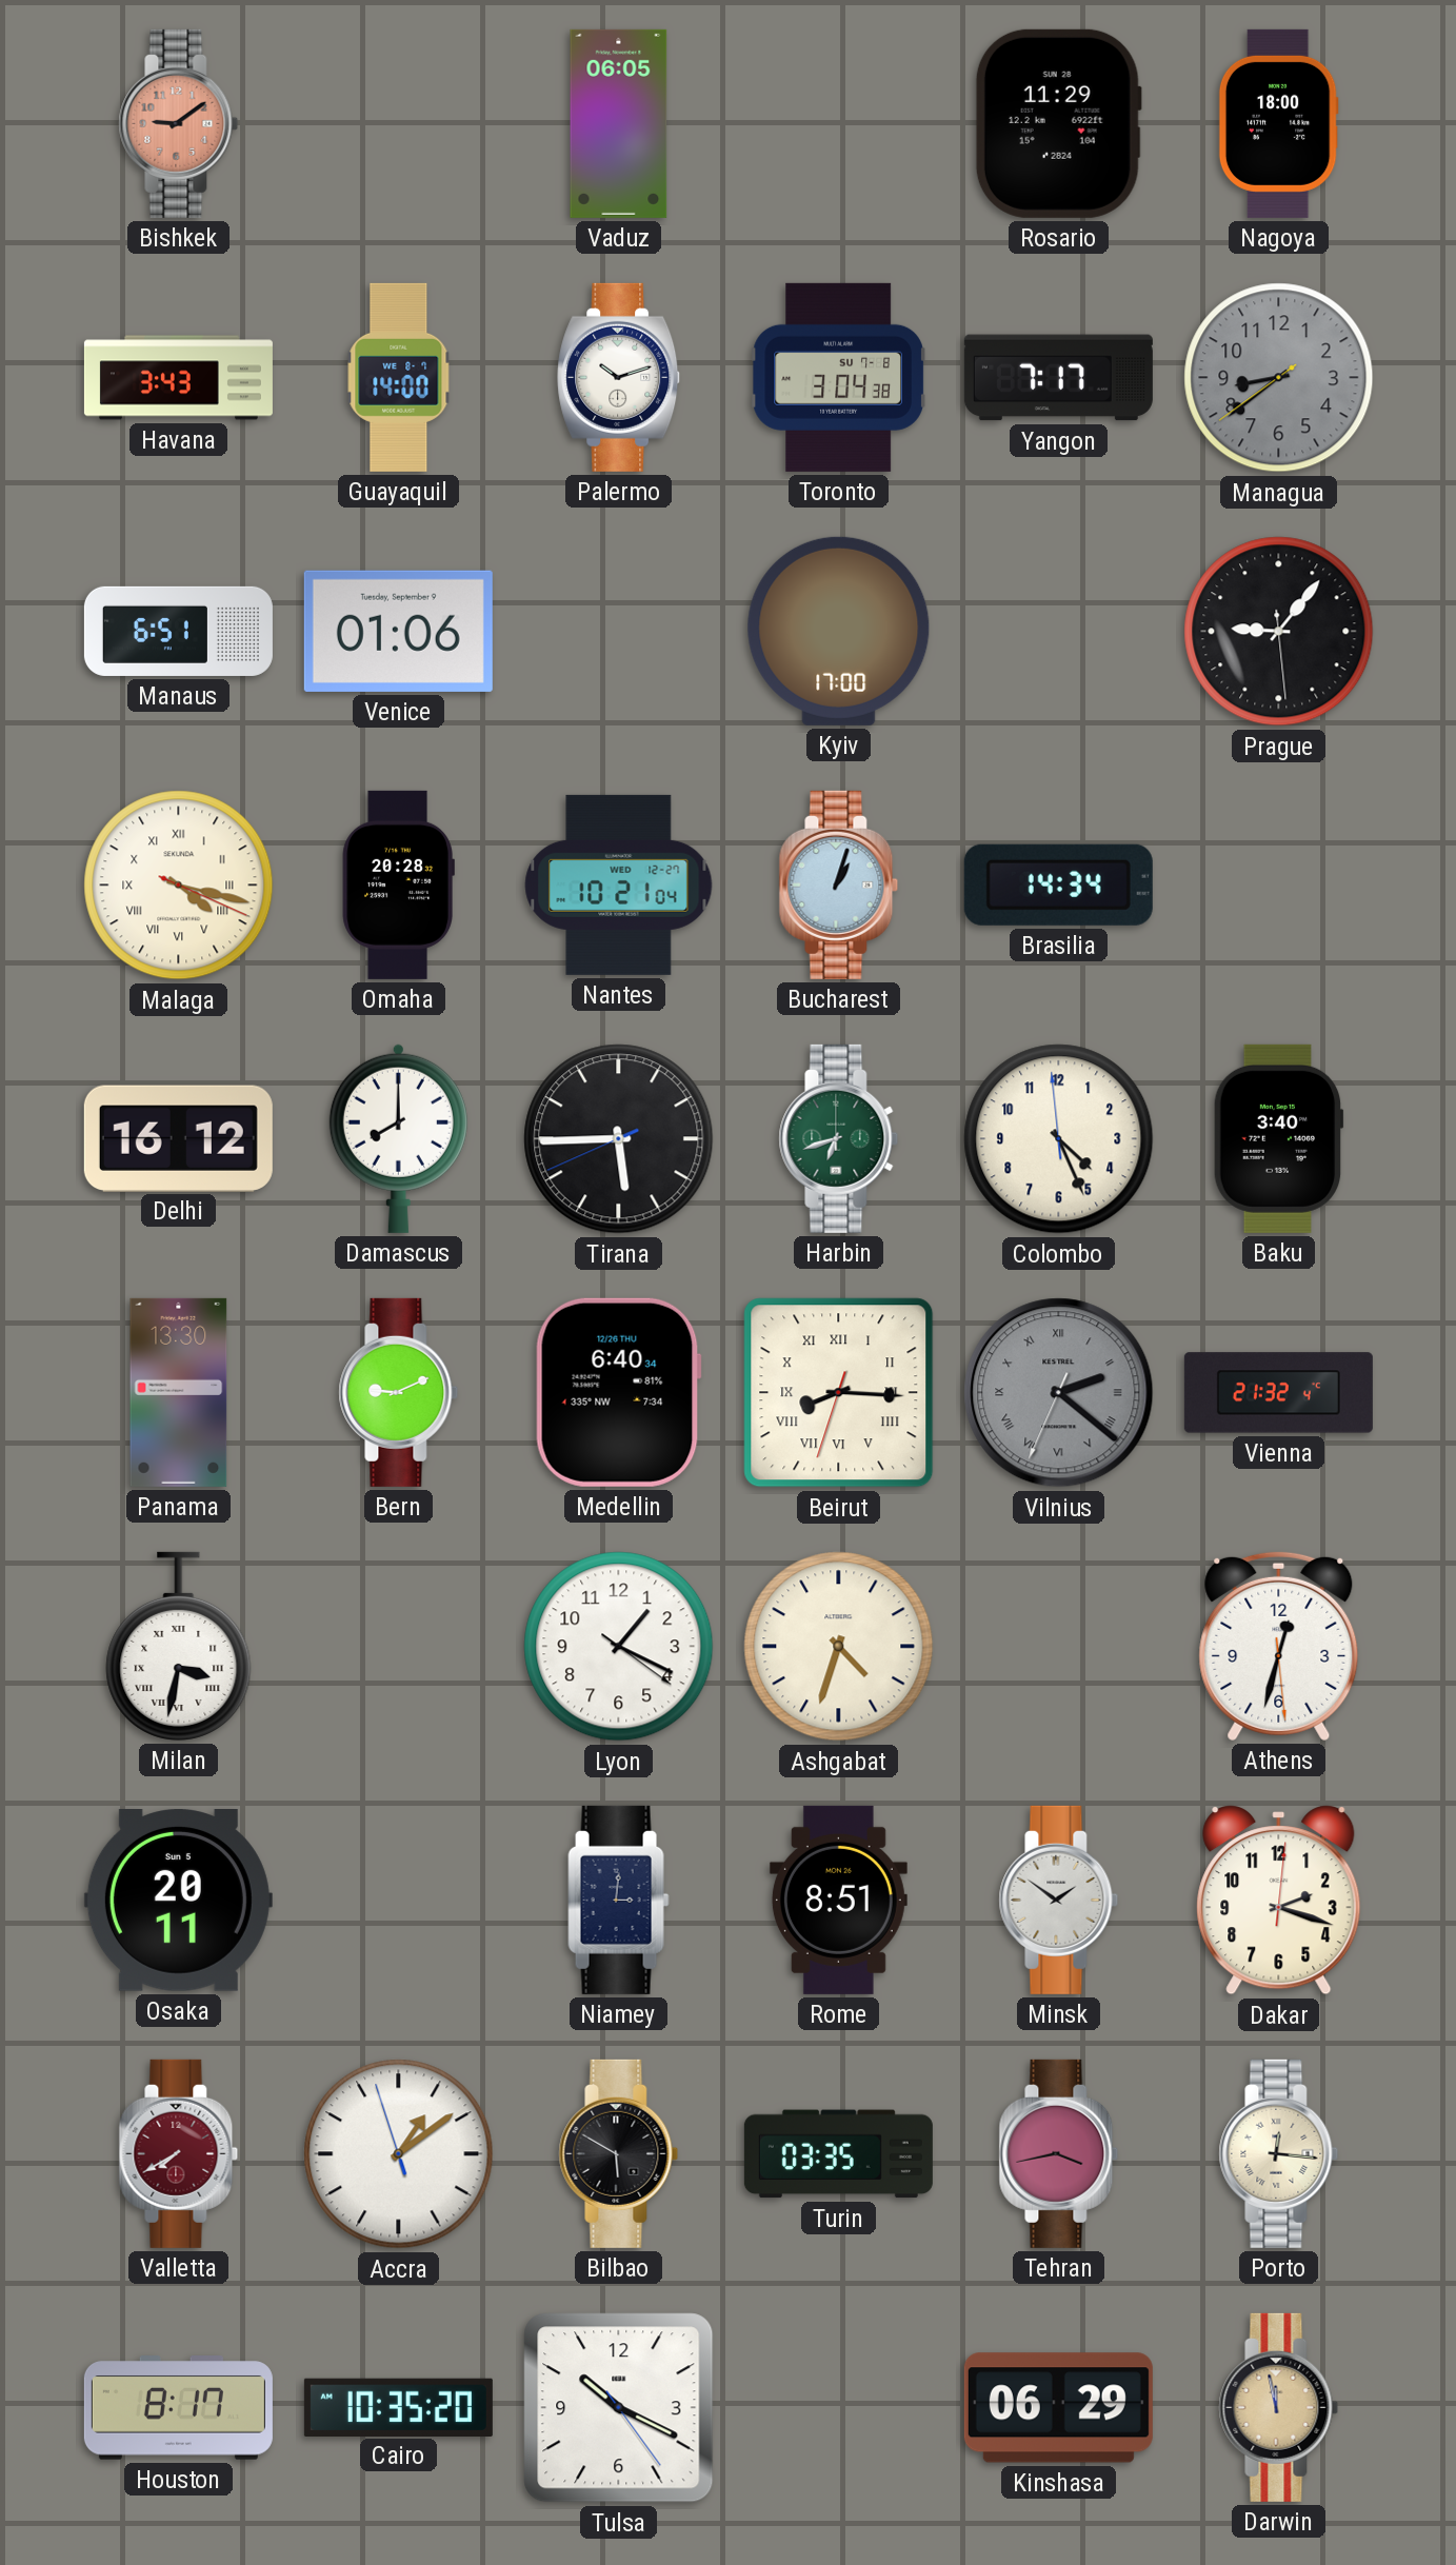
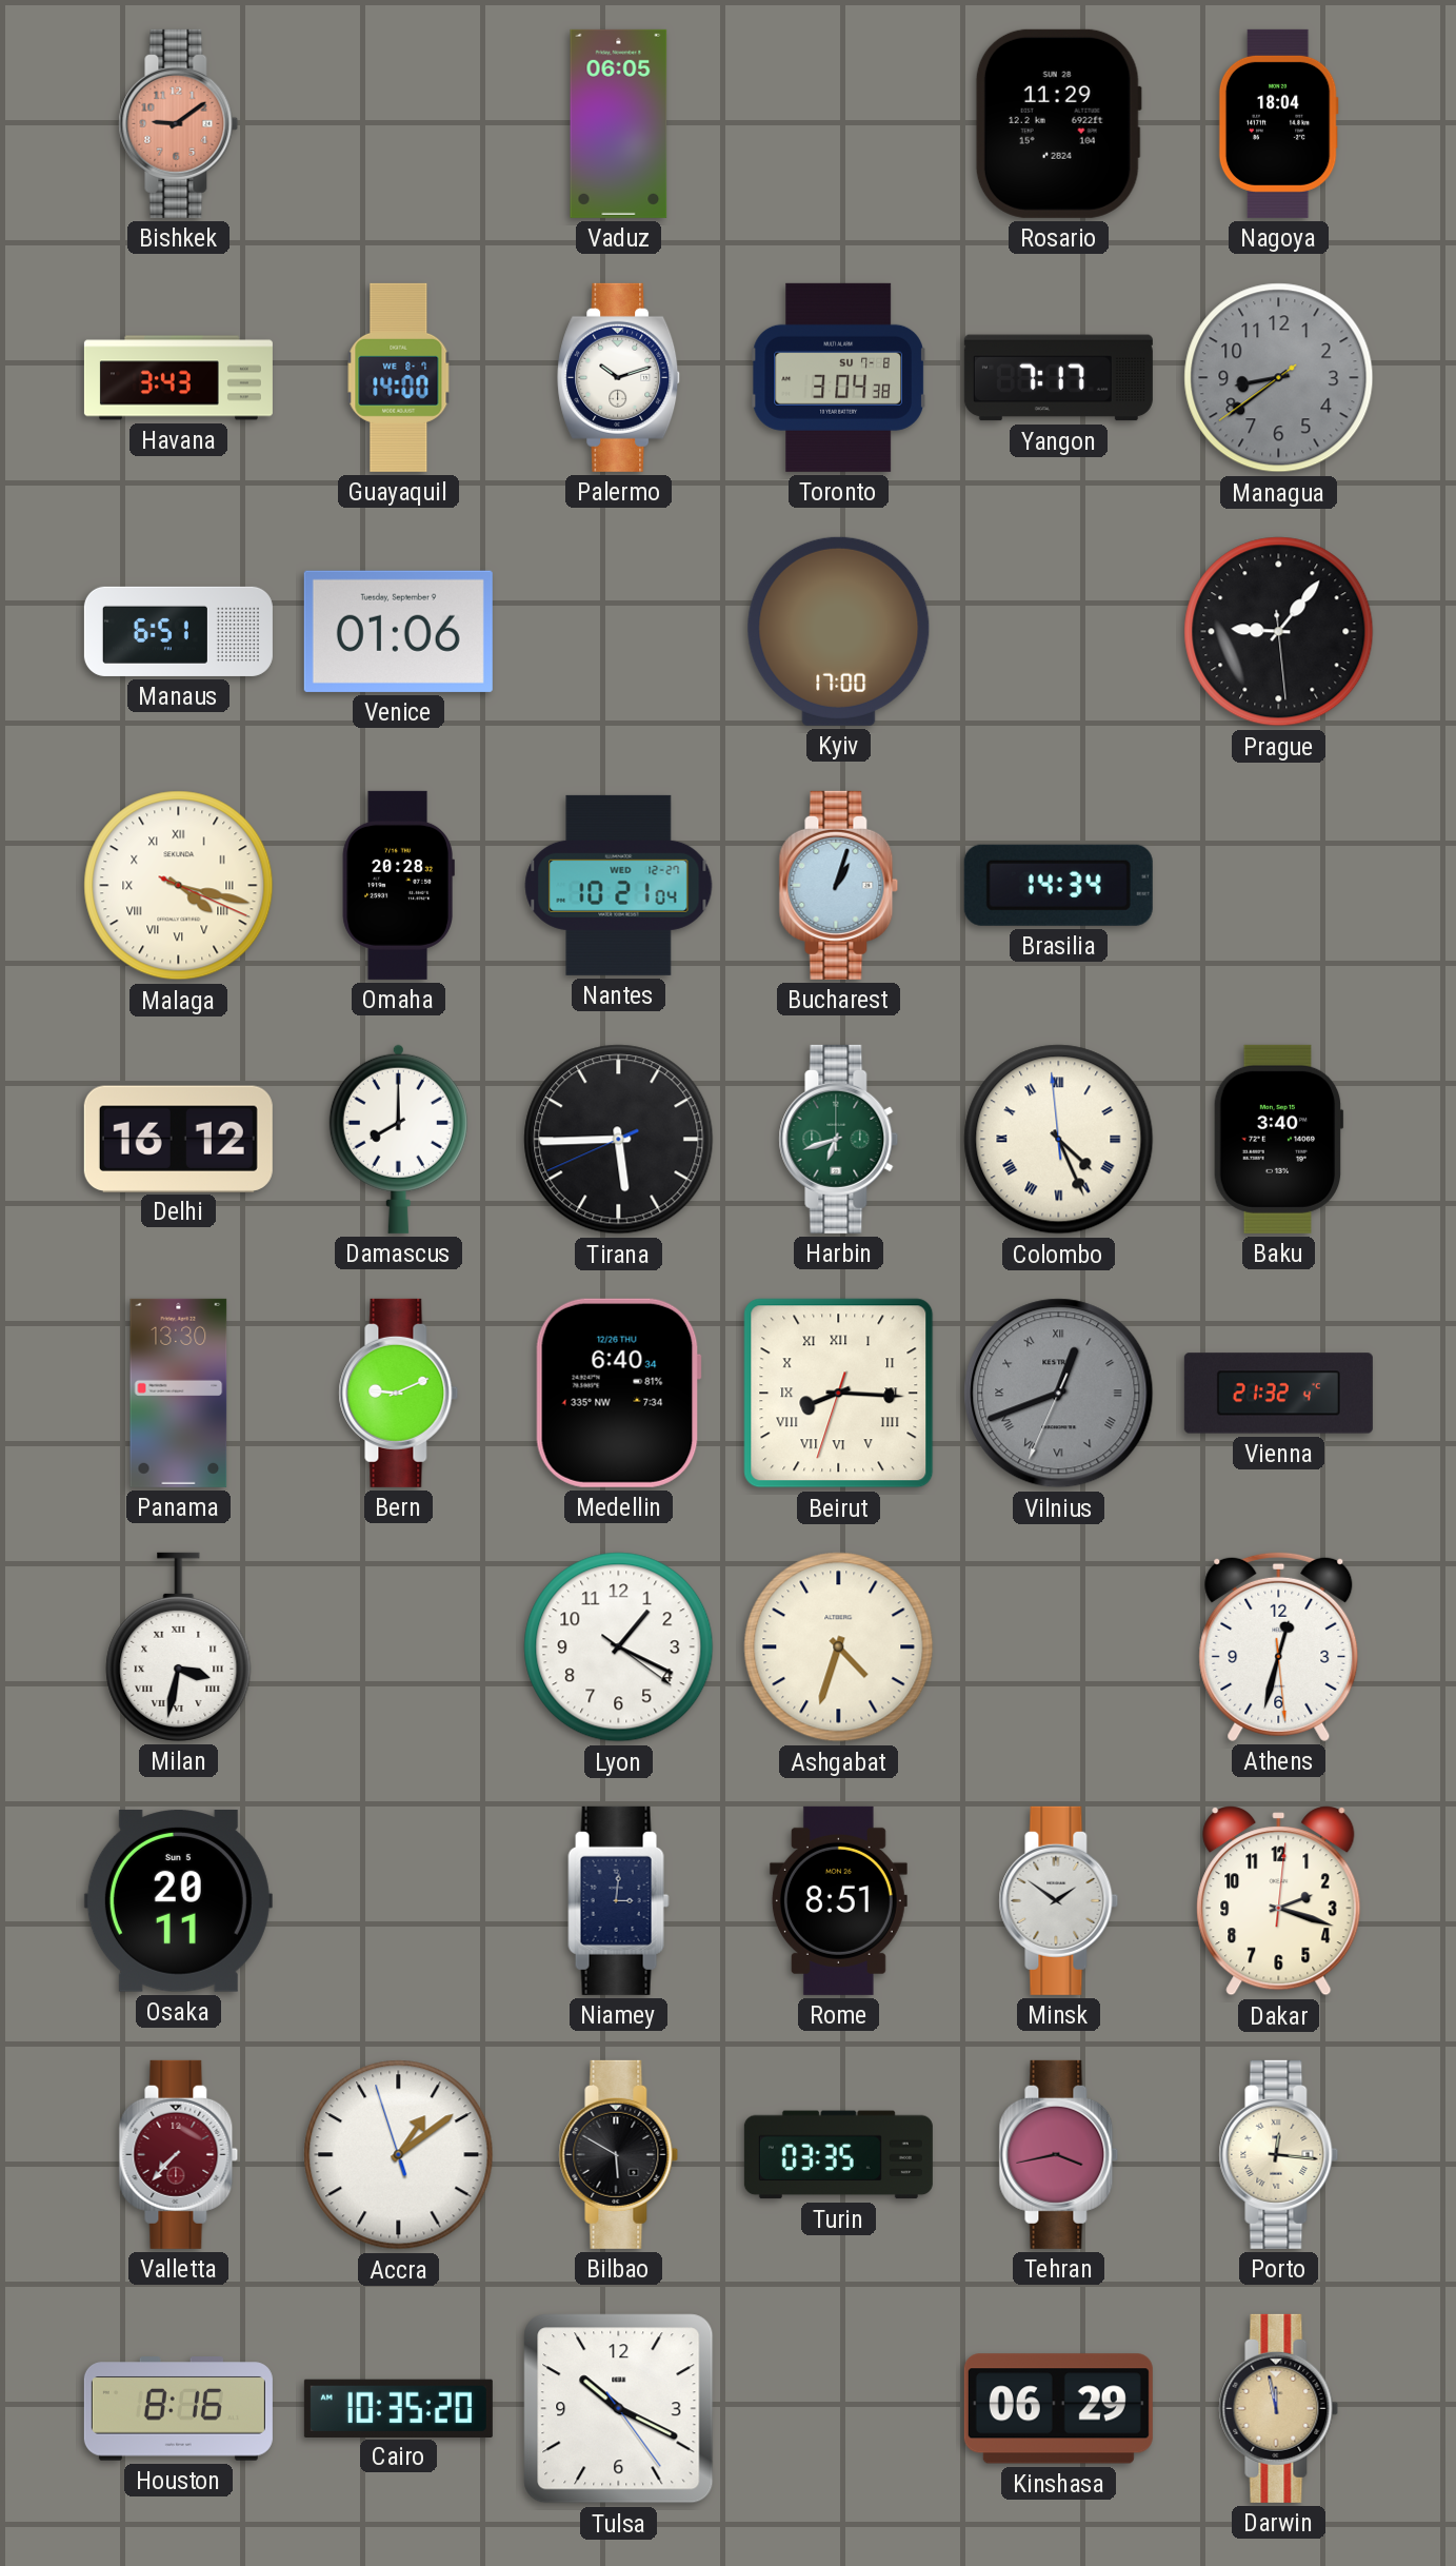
Nagoya: 18:00 -> 18:04 (1278, 123)
Colombo numerals: Arabic -> Roman (1059, 1140)
Vilnius: 2:21 -> 12:41 (1059, 1394)
Valletta: 7:40 -> 7:37 (179, 2154)
Houston: 8:17 -> 8:16 (178, 2409)
